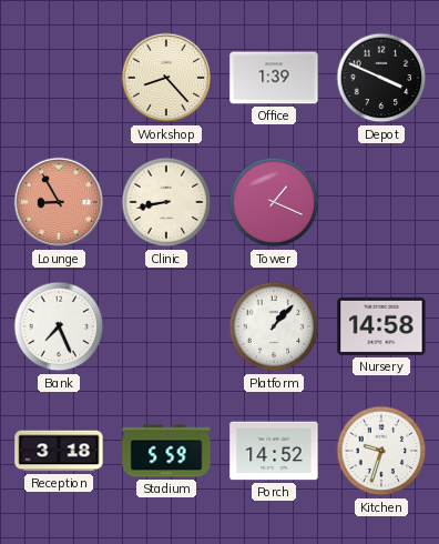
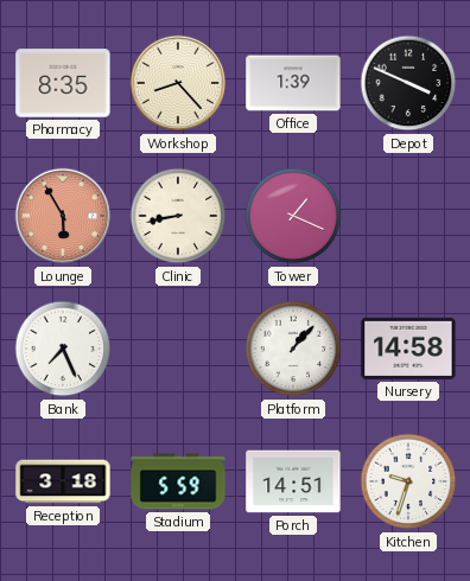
Pharmacy: none -> 8:35 (63, 83)
Lounge: 8:55 -> 5:55 (63, 216)
Porch: 14:52 -> 14:51 (293, 481)
